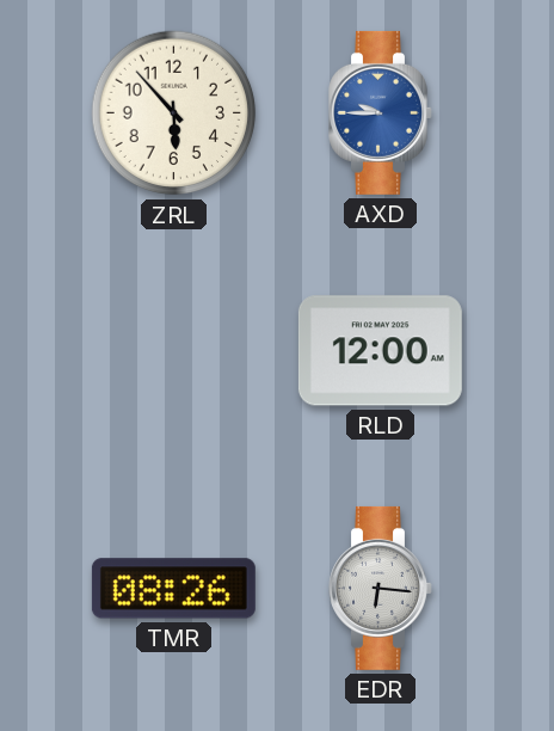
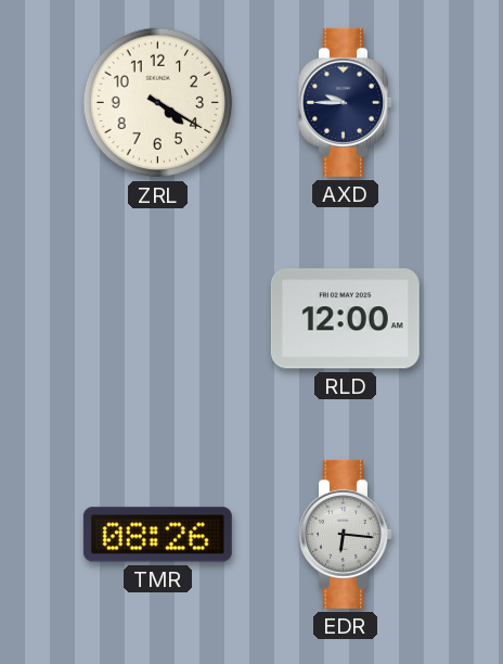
ZRL: 5:53 -> 4:20 (158, 103)
AXD dial: blue -> navy (346, 102)
